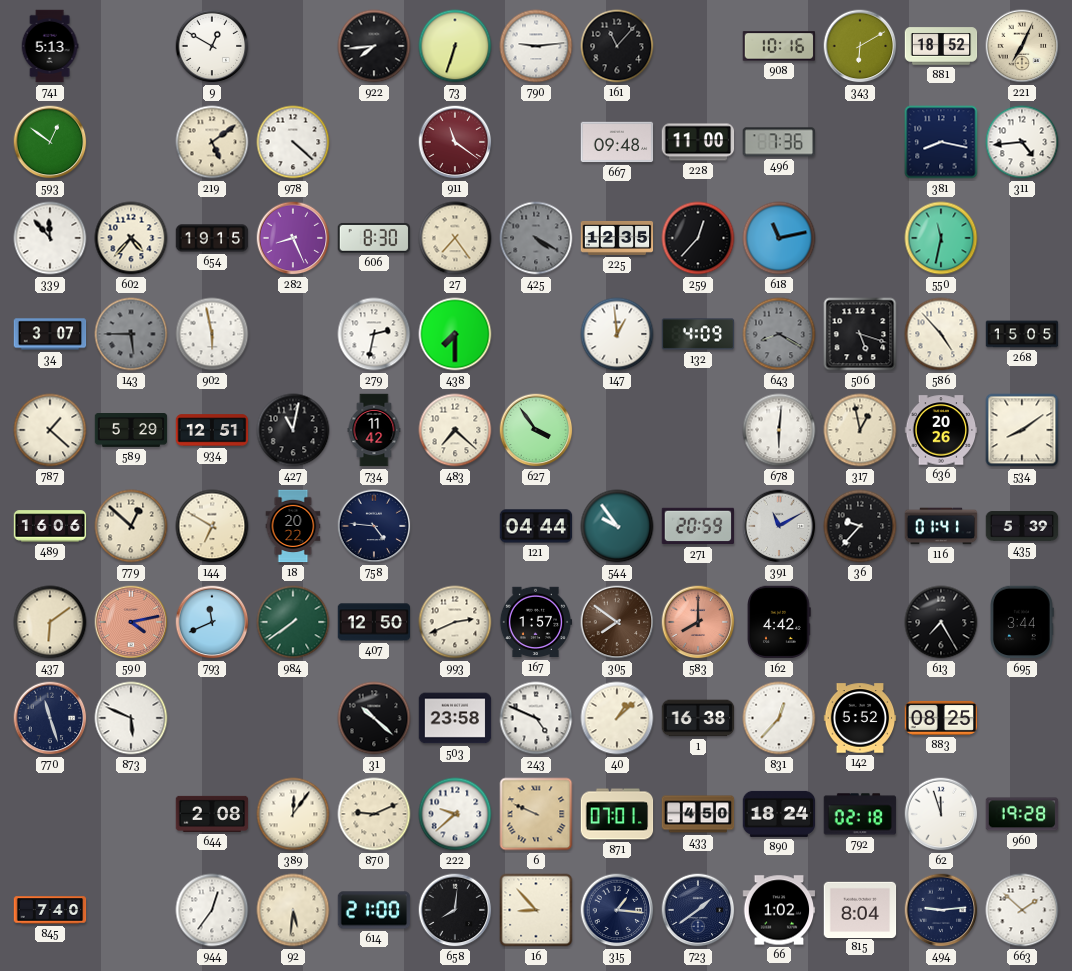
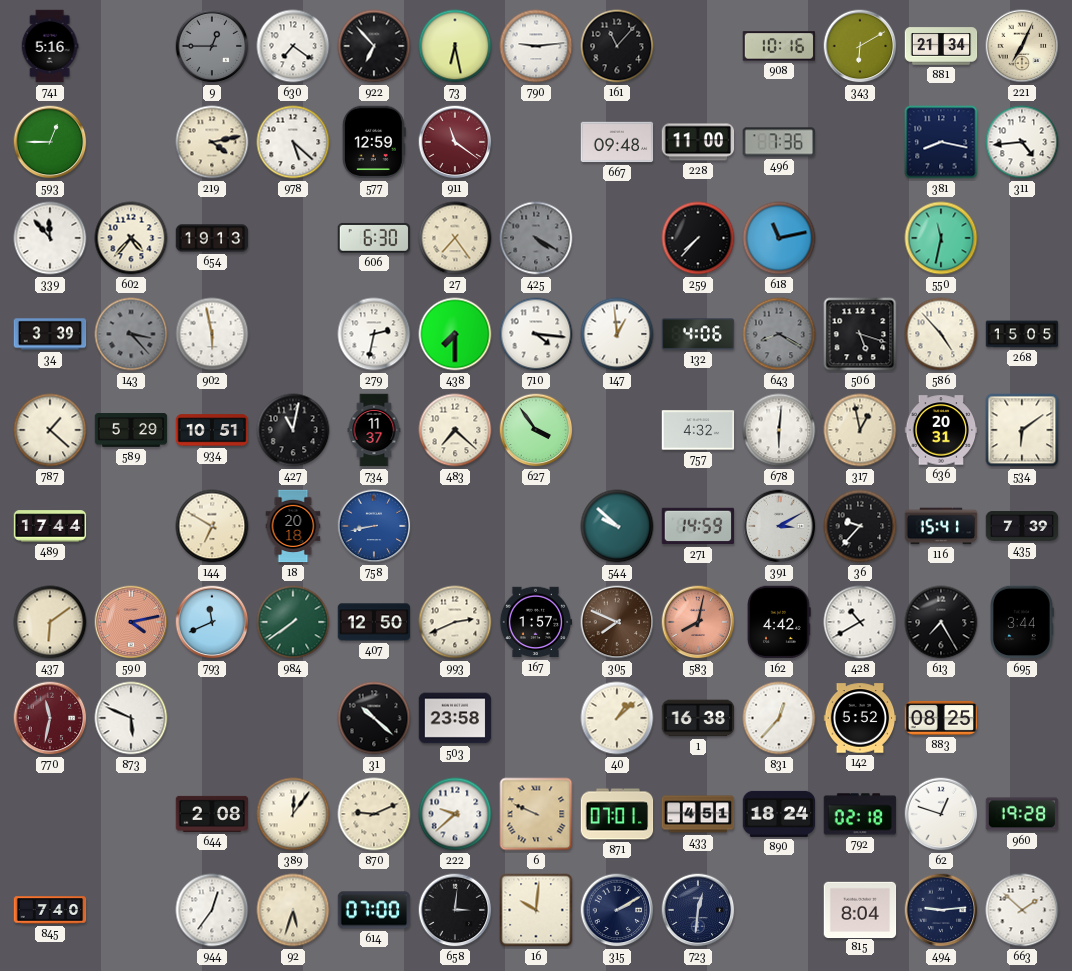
741: 5:13 -> 5:16 (50, 46)
9: 12:50 -> 12:45 (212, 46)
9 dial: white -> grey (212, 46)
630: none -> 7:21 (293, 46)
922: 7:44 -> 6:53 (374, 46)
73: 6:33 -> 6:28 (455, 46)
881: 18:52 -> 21:34 (941, 46)
593: 12:51 -> 12:45 (50, 142)
219: 5:09 -> 4:13 (212, 142)
978: 4:22 -> 5:22 (293, 142)
577: none -> 12:59 (374, 142)
654: 19:15 -> 19:13 (212, 238)
282: 8:26 -> none (293, 238)
606: 8:30 -> 6:30 (374, 238)
225: 12:35 -> none (617, 238)
259: 12:37 -> 7:37 (698, 238)
34: 3:07 -> 3:39 (50, 334)
143: 5:45 -> 3:23 (131, 334)
710: none -> 4:16 (536, 334)
132: 4:09 -> 4:06 (698, 334)
934: 12:51 -> 10:51 (212, 430)
734: 11:42 -> 11:37 (374, 430)
757: none -> 4:32 (698, 430)
636: 20:26 -> 20:31 (941, 430)
534: 8:09 -> 6:09 (1022, 430)
489: 16:06 -> 17:44 (50, 526)
779: 12:52 -> none (131, 526)
18: 20:22 -> 20:18 (293, 526)
758: 4:46 -> 8:43 (374, 526)
758 dial: navy -> blue (374, 526)
121: 04:44 -> none (536, 526)
544: 9:54 -> 9:52 (617, 526)
271: 20:59 -> 14:59 (698, 526)
391: 11:10 -> 3:10 (779, 526)
116: 01:41 -> 15:41 (941, 526)
435: 5:39 -> 7:39 (1022, 526)
305: 7:51 -> 7:49 (617, 622)
583: 8:00 -> 8:02 (698, 622)
428: none -> 10:40 (860, 622)
770: 11:27 -> 11:32 (50, 718)
770 dial: navy -> burgundy (50, 718)
243: 4:49 -> none (536, 718)
433: 4:50 -> 4:51 (698, 814)
62: 11:57 -> 12:48 (941, 814)
92: 5:31 -> 5:33 (293, 910)
614: 21:00 -> 07:00 (374, 910)
658: 8:01 -> 3:01 (455, 910)
16: 8:53 -> 10:01 (536, 910)
315: 1:16 -> 2:10 (617, 910)
723: 1:39 -> 12:31 (698, 910)
66: 1:02 -> none (779, 910)
